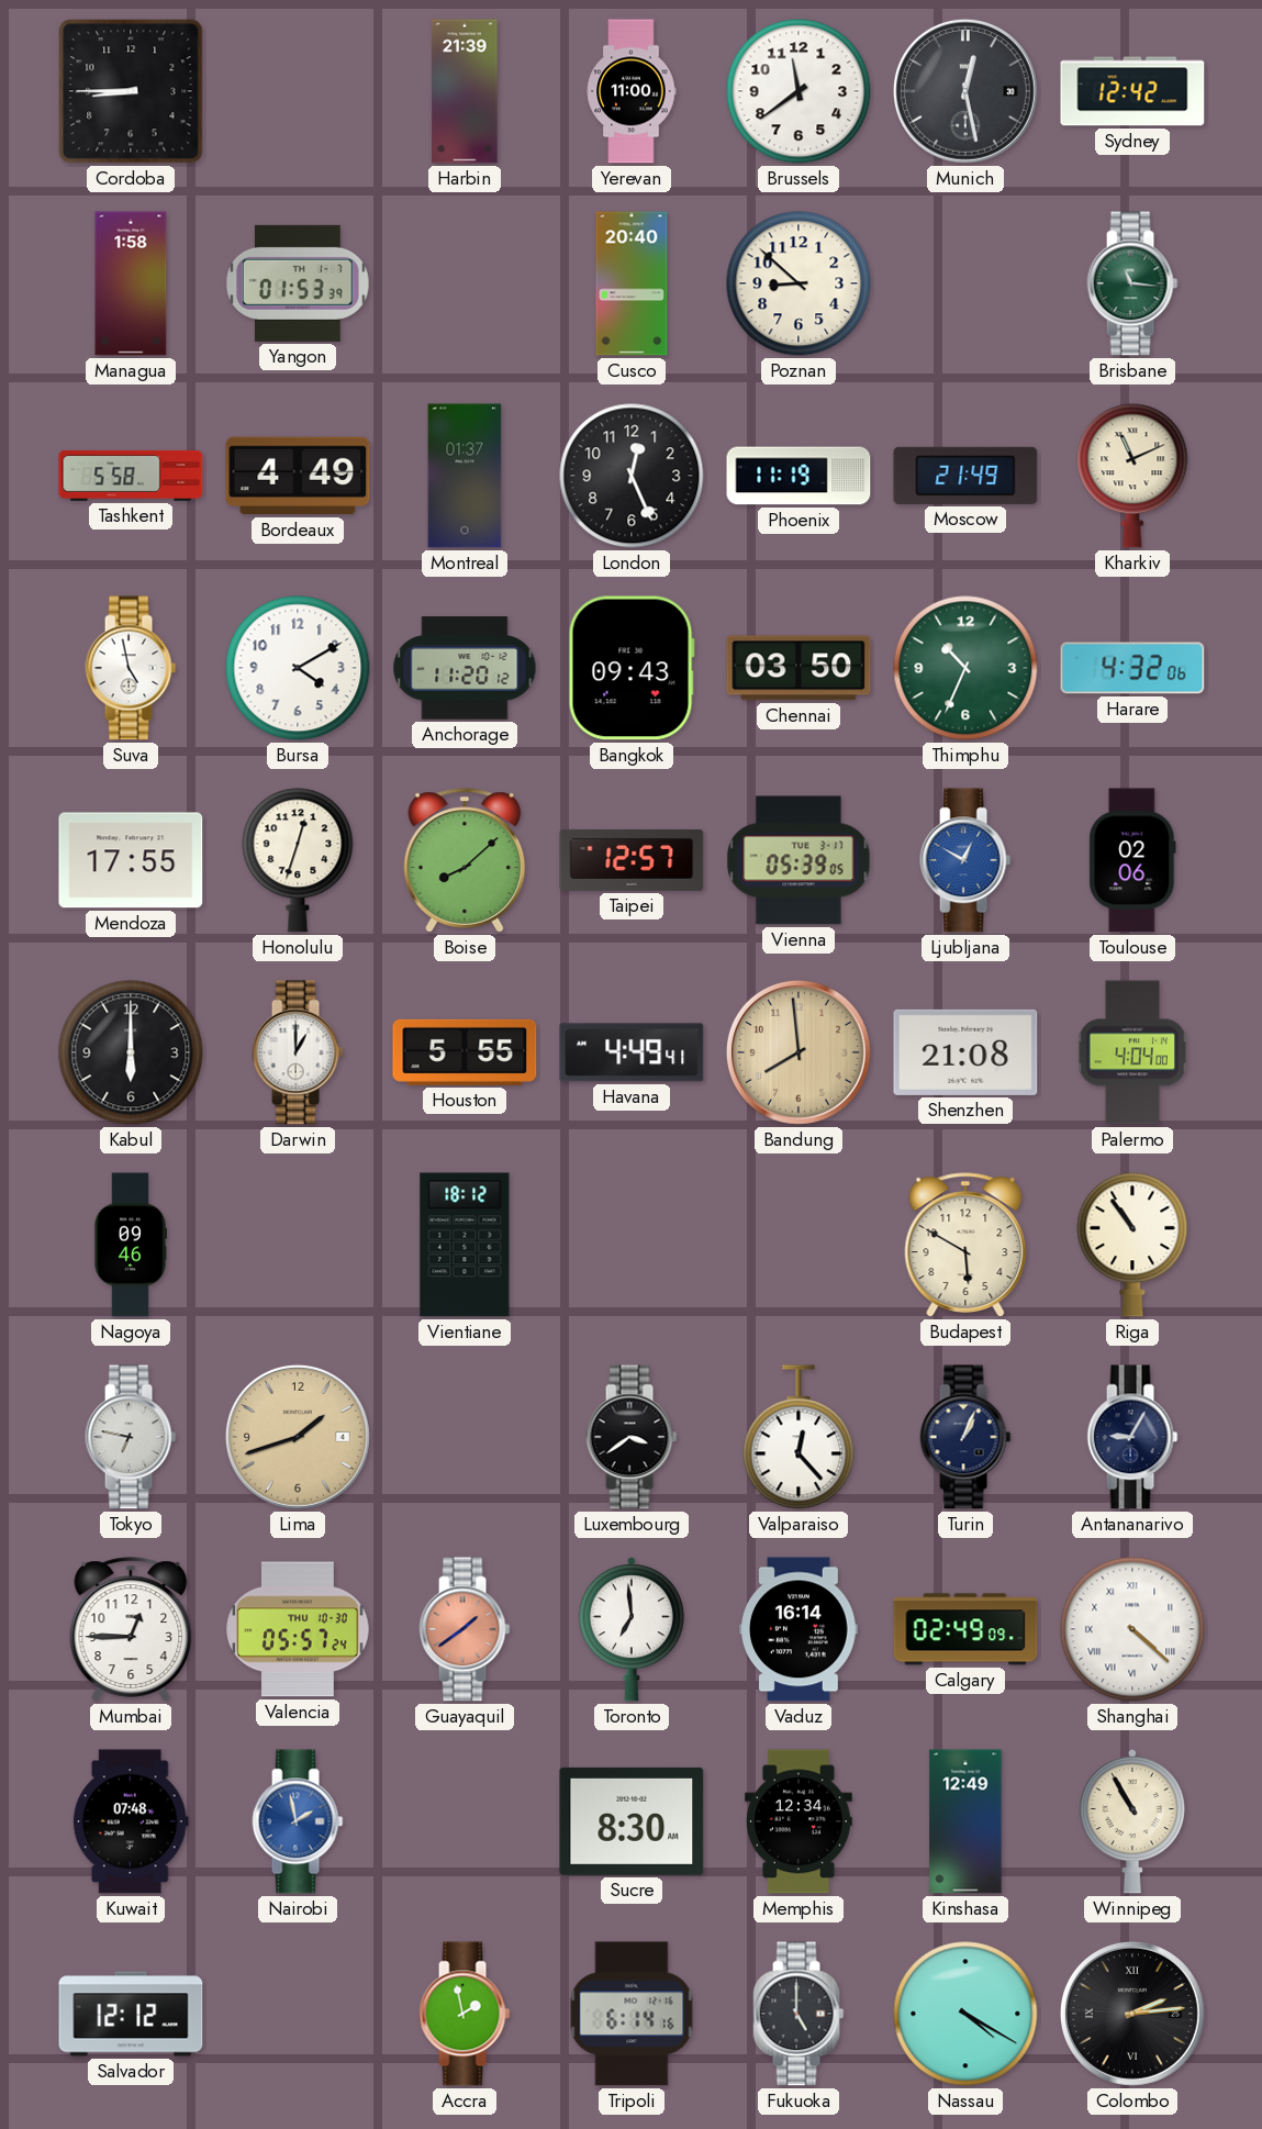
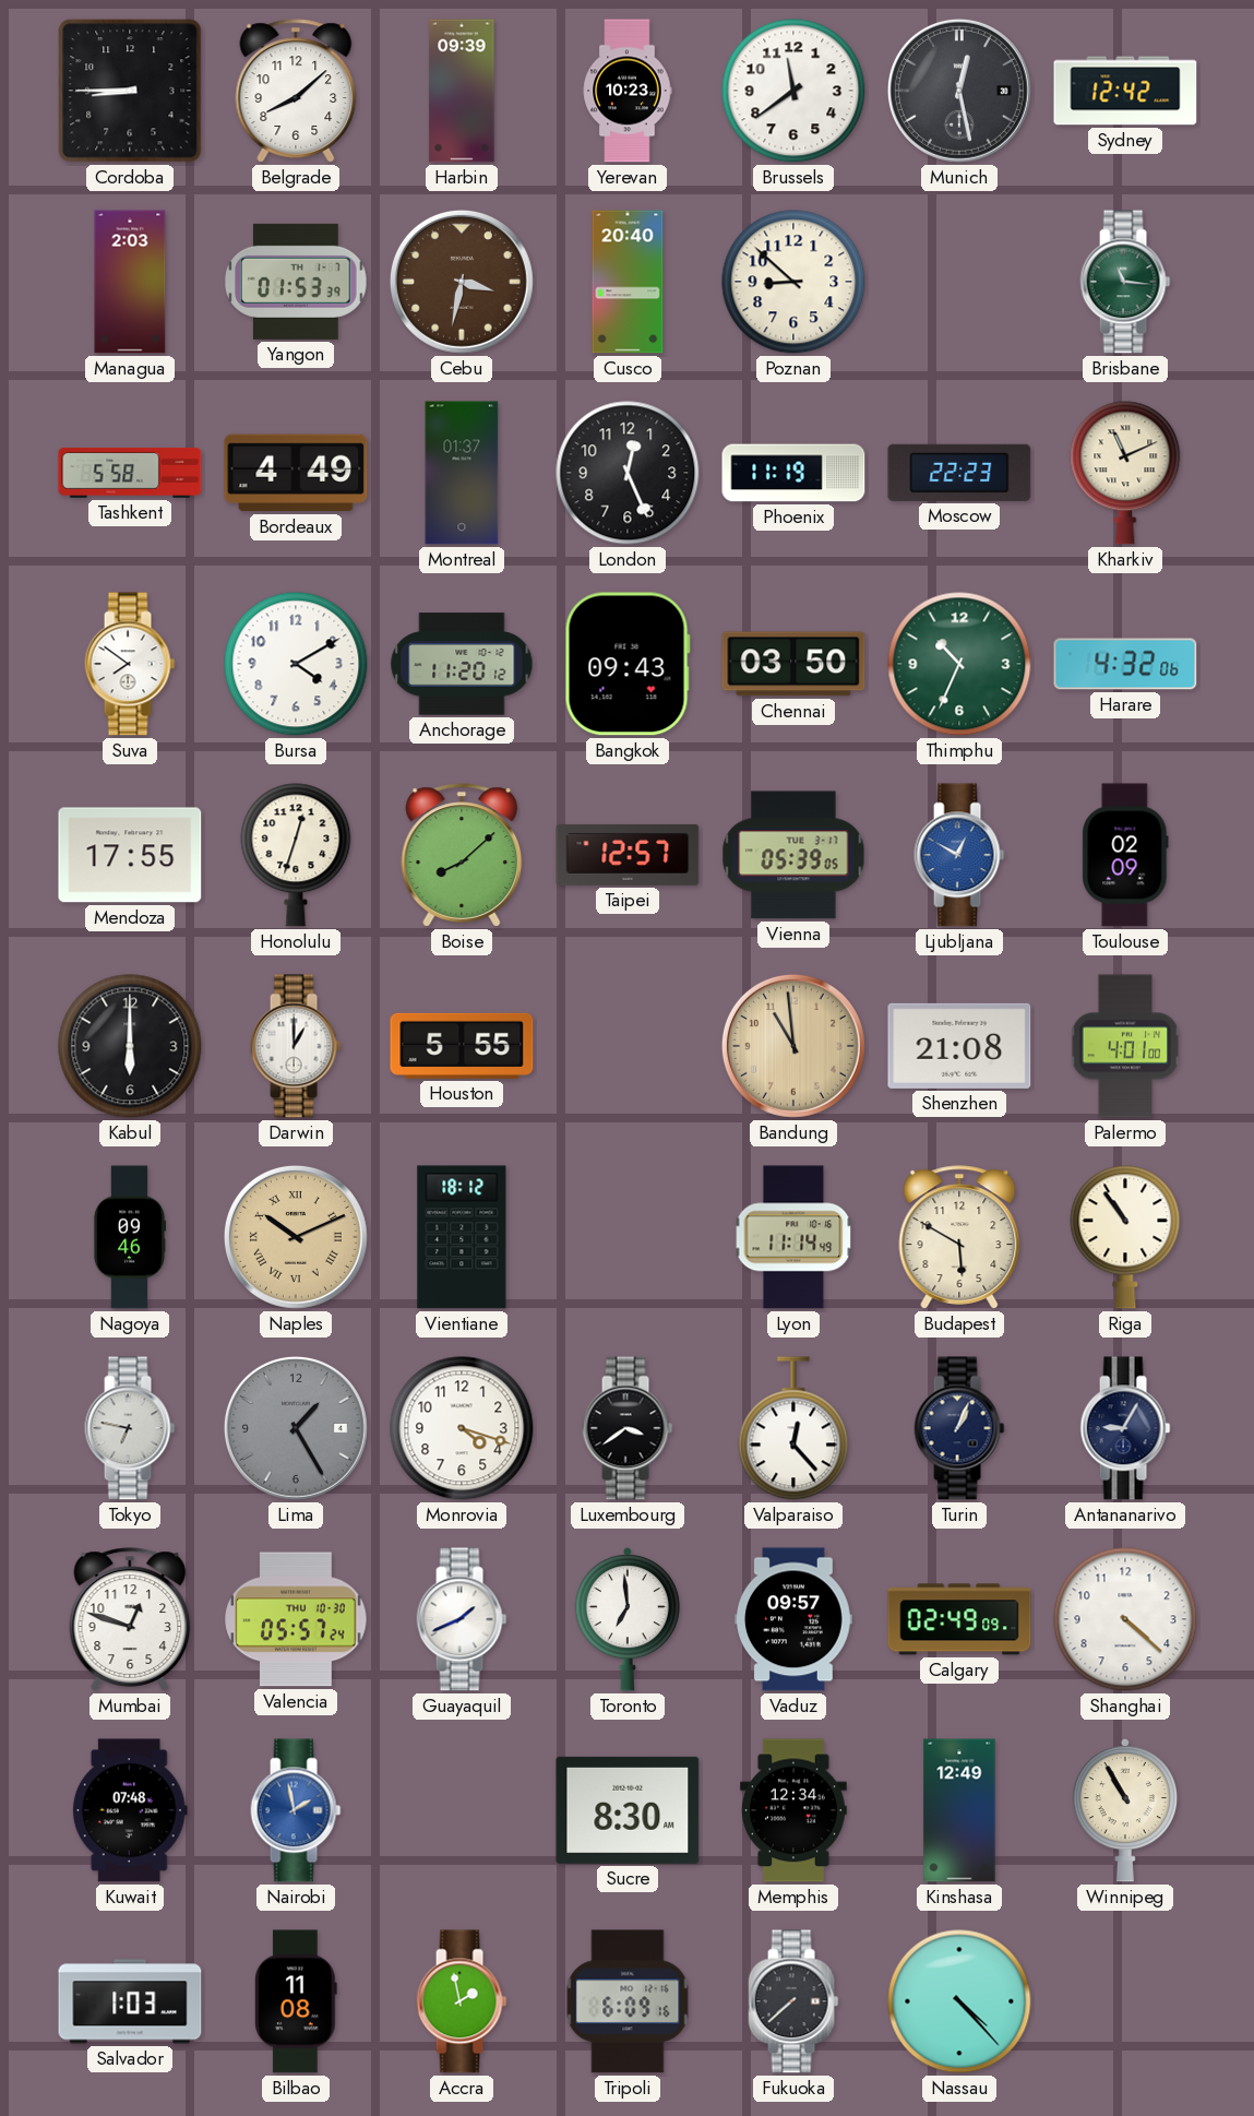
Belgrade: none -> 8:08 (296, 91)
Harbin: 21:39 -> 09:39 (462, 91)
Yerevan: 11:00 -> 10:23 (628, 91)
Managua: 1:58 -> 2:03 (130, 282)
Cebu: none -> 3:32 (462, 282)
Moscow: 21:49 -> 22:23 (959, 473)
Suva: 4:58 -> 7:51 (130, 664)
Toulouse: 02:06 -> 02:09 (1125, 855)
Havana: 4:49 -> none (632, 1052)
Bandung: 7:59 -> 10:59 (793, 1046)
Palermo: 4:04 -> 4:01 (1125, 1046)
Naples: none -> 10:11 (296, 1237)
Lyon: none -> 11:14 (793, 1237)
Lima: 1:42 -> 1:25 (296, 1428)
Lima dial: champagne -> grey (296, 1428)
Monrovia: none -> 4:18 (462, 1428)
Mumbai: 12:45 -> 12:48 (130, 1619)
Guayaquil: 1:39 -> 1:41 (462, 1619)
Guayaquil dial: salmon -> white (462, 1619)
Vaduz: 16:14 -> 09:57 (793, 1619)
Shanghai numerals: Roman -> Arabic (1125, 1619)
Salvador: 12:12 -> 1:03 (130, 2001)
Bilbao: none -> 11:08 (297, 2001)
Tripoli: 6:14 -> 6:09 (628, 2001)
Fukuoka: 5:00 -> 7:38 (793, 2001)
Nassau: 4:20 -> 4:23 (959, 2001)
Colombo: 2:14 -> none (1132, 2014)
